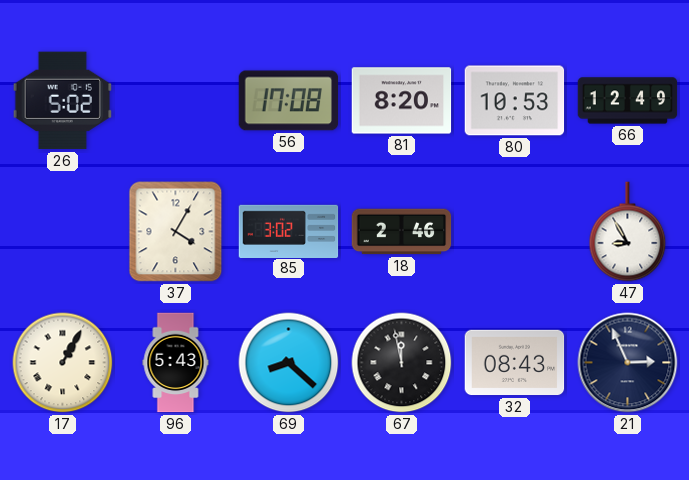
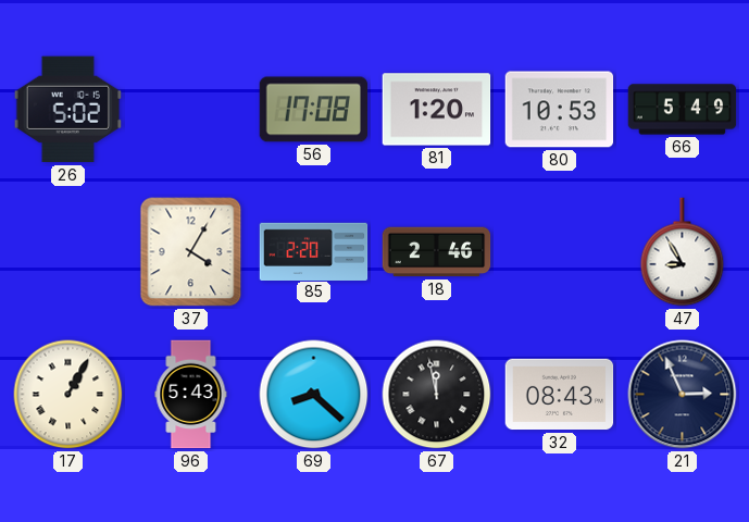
81: 8:20 -> 1:20 (437, 110)
66: 12:49 -> 5:49 (683, 110)
85: 3:02 -> 2:20 (314, 251)
